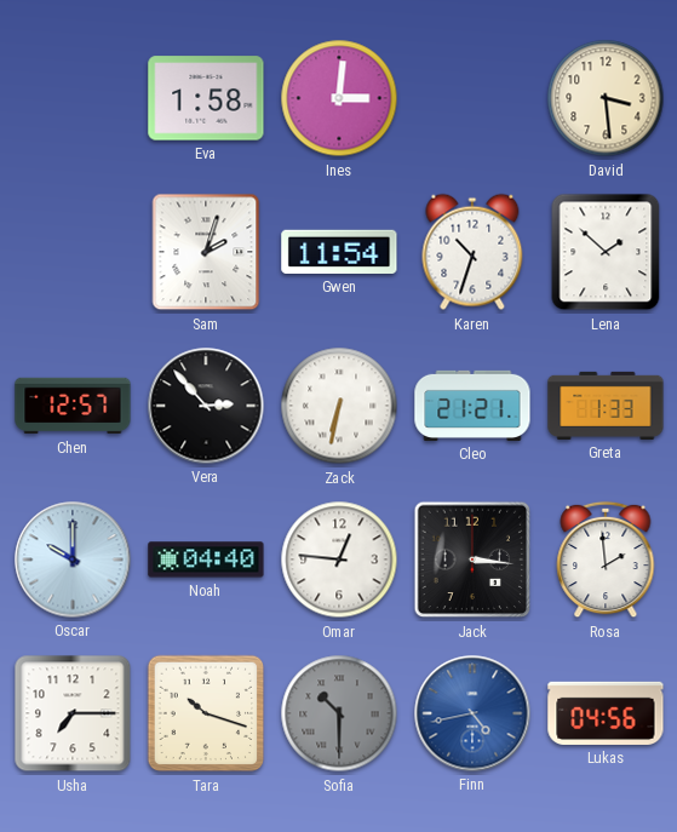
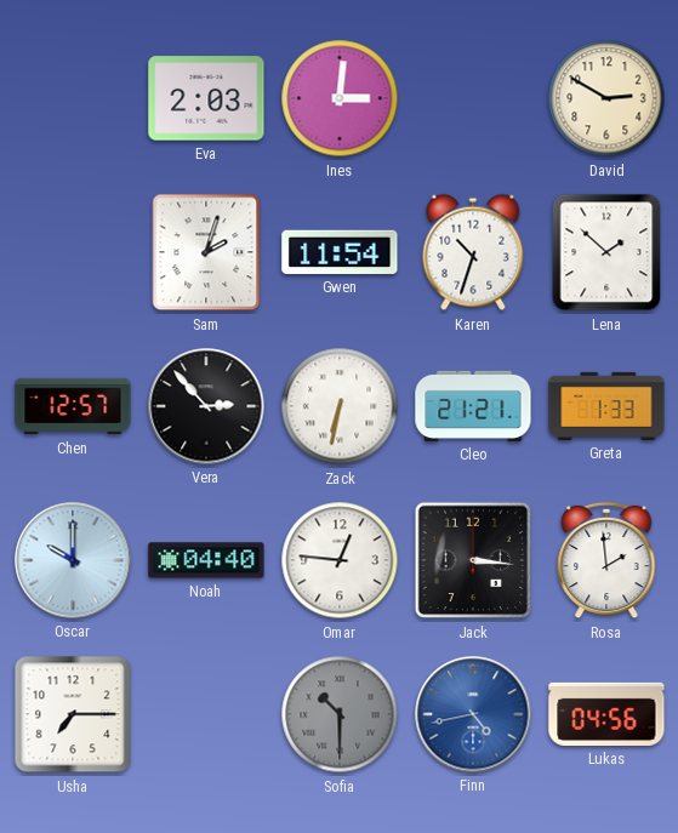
Eva: 1:58 -> 2:03 (206, 98)
David: 3:29 -> 2:50 (606, 98)
Tara: 10:18 -> none (206, 713)
